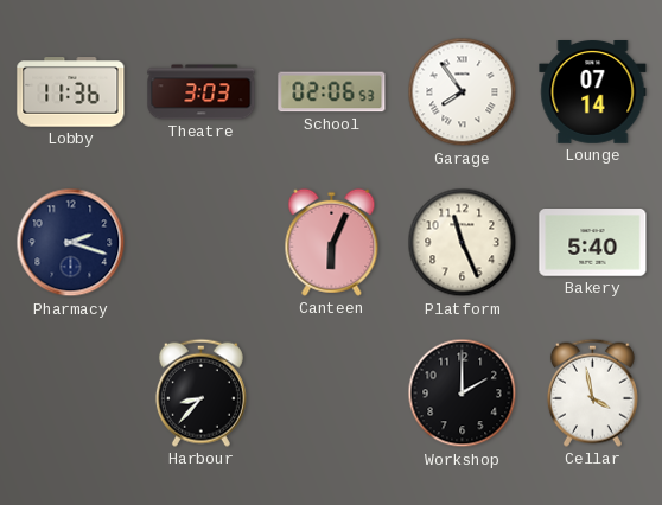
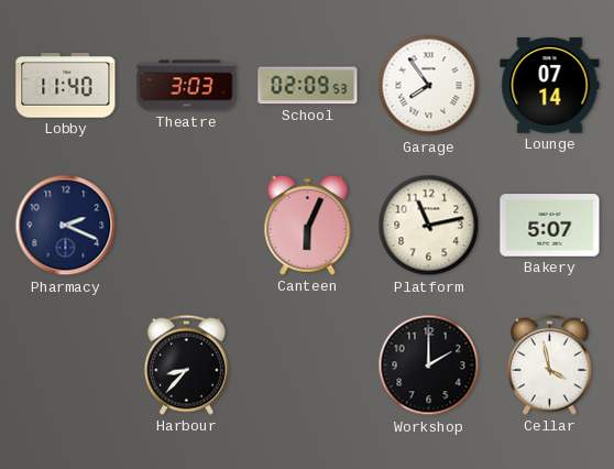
Lobby: 11:36 -> 11:40 (66, 86)
School: 02:06 -> 02:09 (308, 86)
Pharmacy: 2:18 -> 2:19 (66, 226)
Platform: 11:26 -> 11:13 (429, 226)
Bakery: 5:40 -> 5:07 (550, 226)
